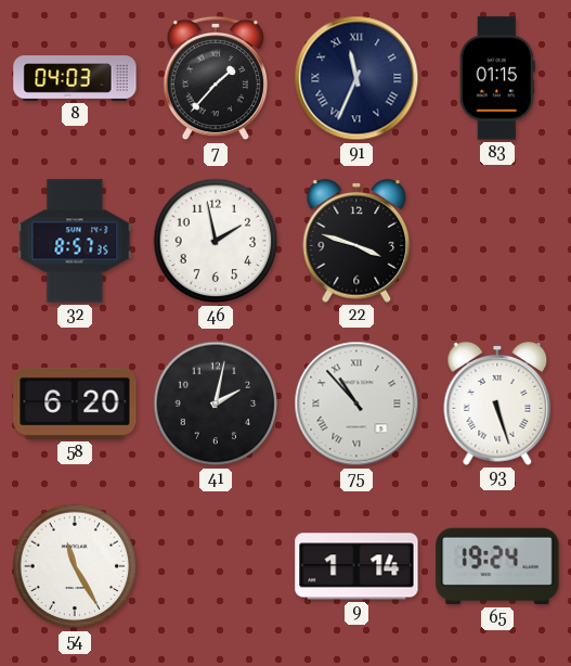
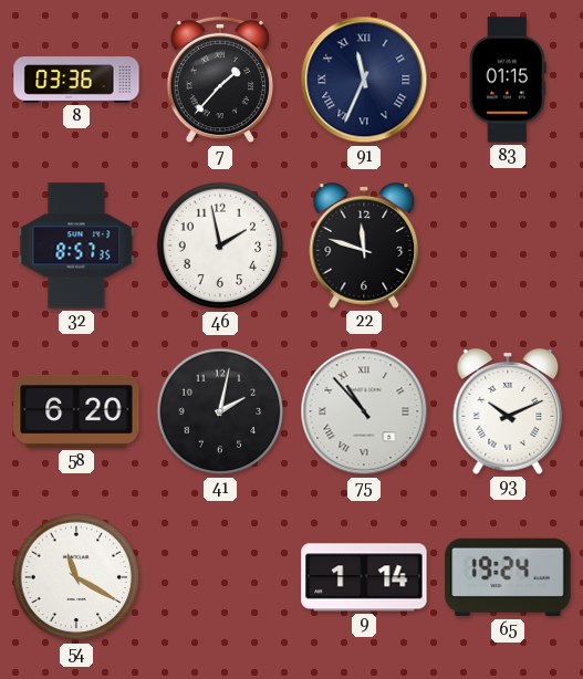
8: 04:03 -> 03:36 (76, 80)
22: 3:48 -> 11:48 (364, 246)
93: 5:27 -> 10:11 (508, 411)
54: 11:25 -> 11:20 (76, 577)
